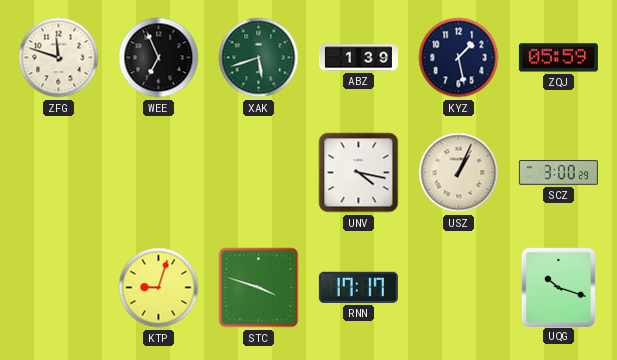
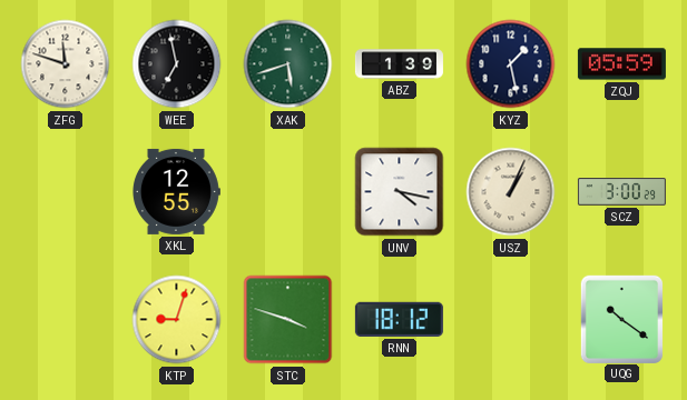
WEE: 6:56 -> 6:58 (177, 64)
XKL: none -> 12:55 (176, 191)
RNN: 17:17 -> 18:12 (399, 319)
UQG: 10:18 -> 10:21 (621, 319)
